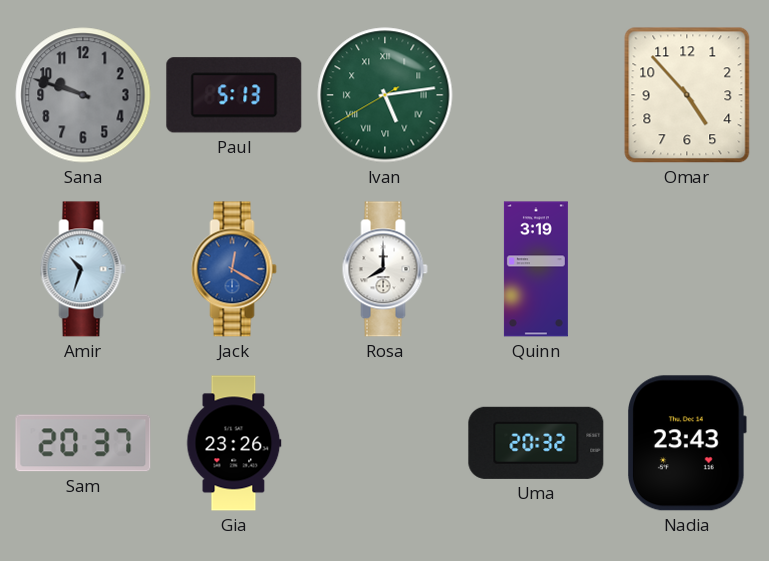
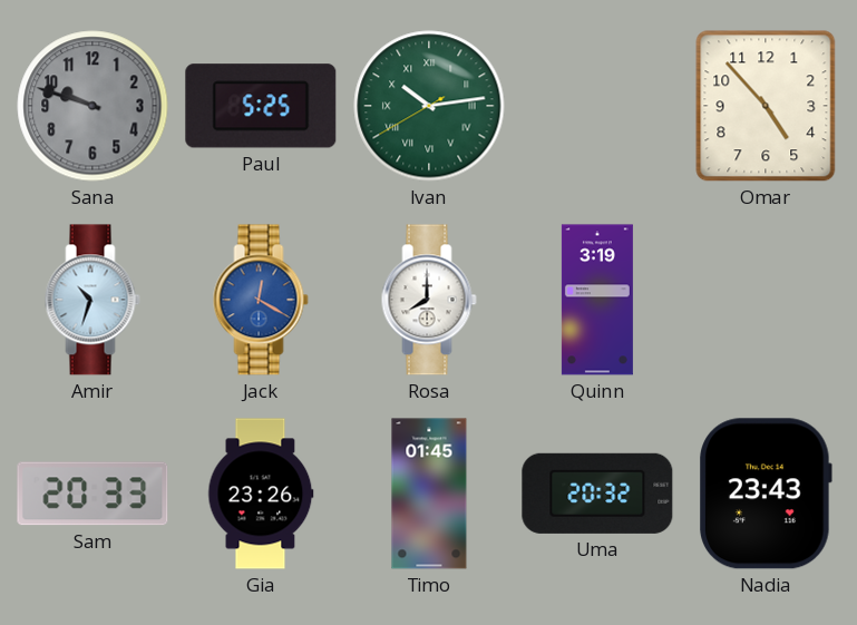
Paul: 5:13 -> 5:25 (261, 106)
Ivan: 5:13 -> 10:13 (429, 106)
Sam: 20:37 -> 20:33 (92, 494)
Timo: none -> 01:45 (429, 494)
